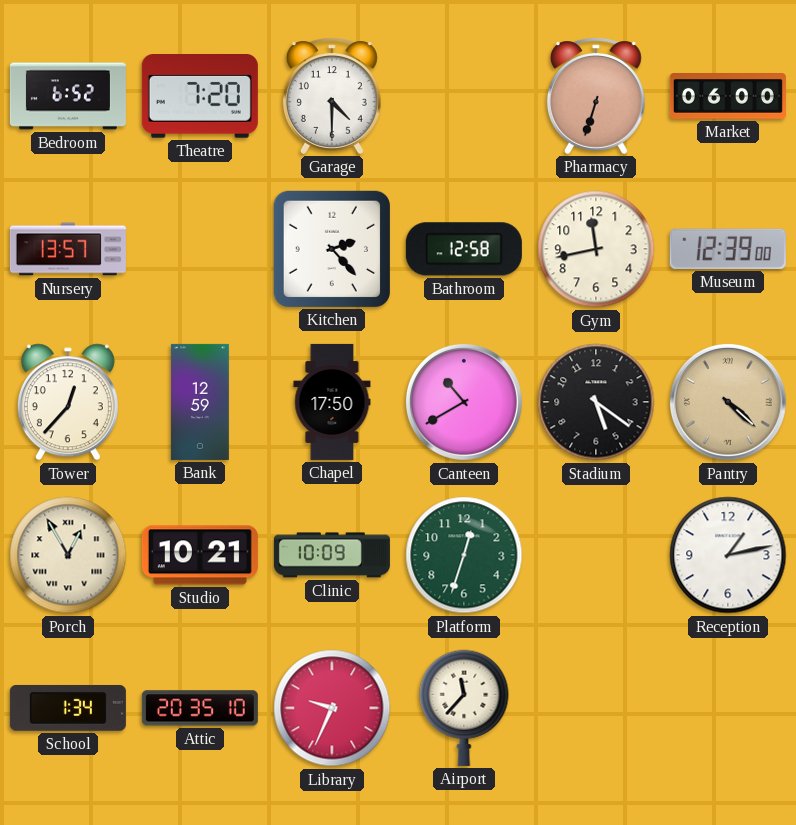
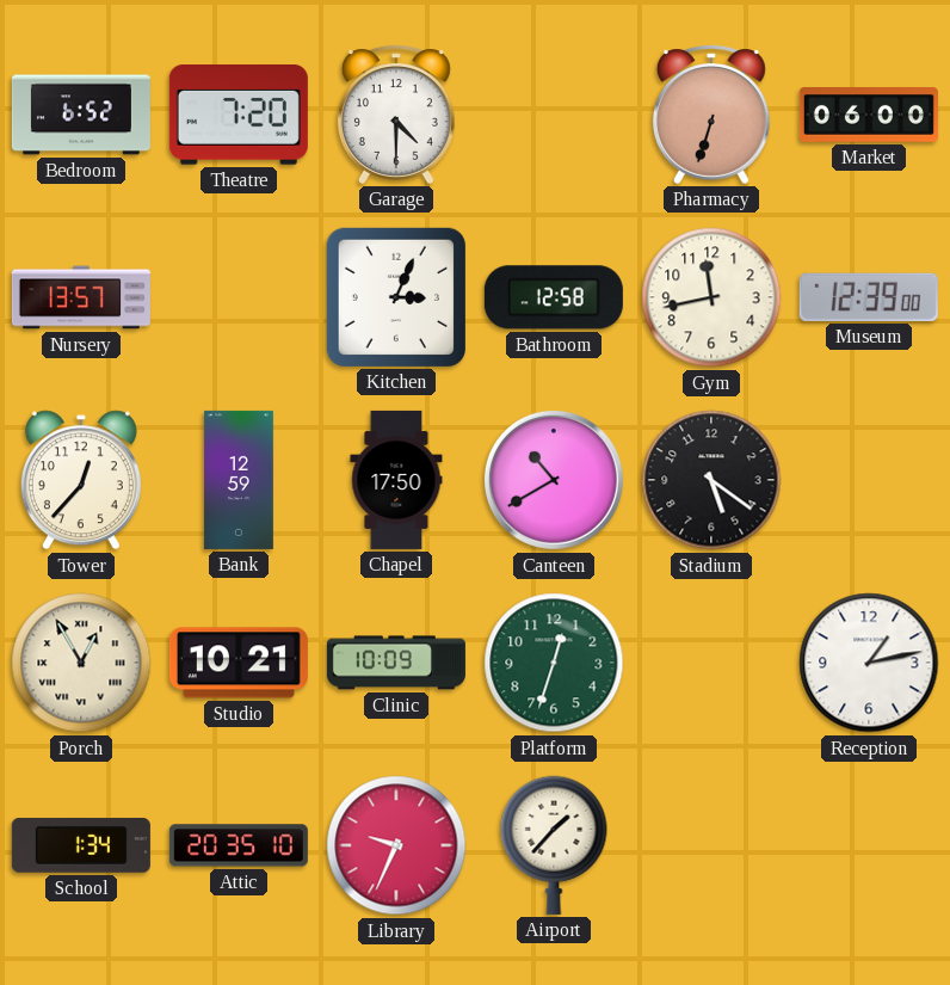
Kitchen: 2:23 -> 3:04 (396, 297)
Pantry: 4:22 -> none (728, 402)
Airport: 11:37 -> 1:37 (554, 845)
